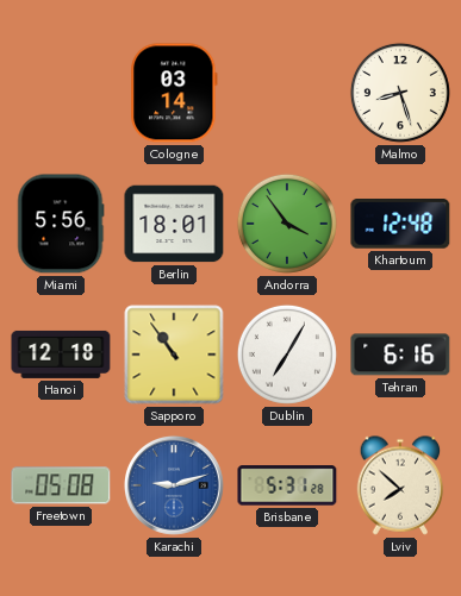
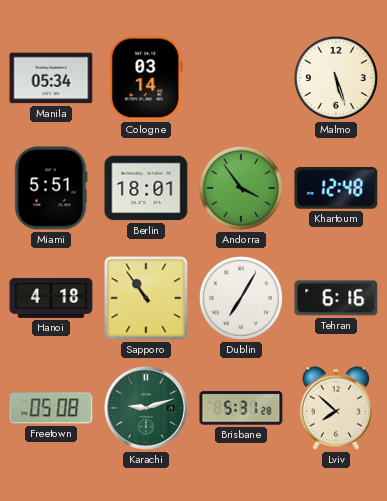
Manila: none -> 05:34 (51, 78)
Malmo: 8:27 -> 5:27 (336, 78)
Miami: 5:56 -> 5:51 (51, 188)
Hanoi: 12:18 -> 4:18 (51, 298)
Karachi dial: blue -> green (146, 408)
